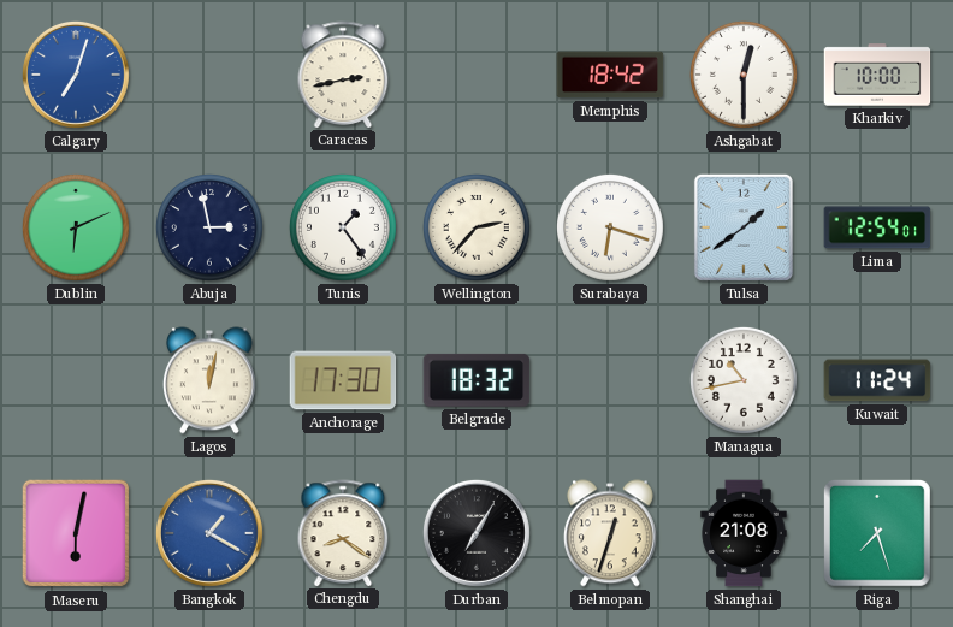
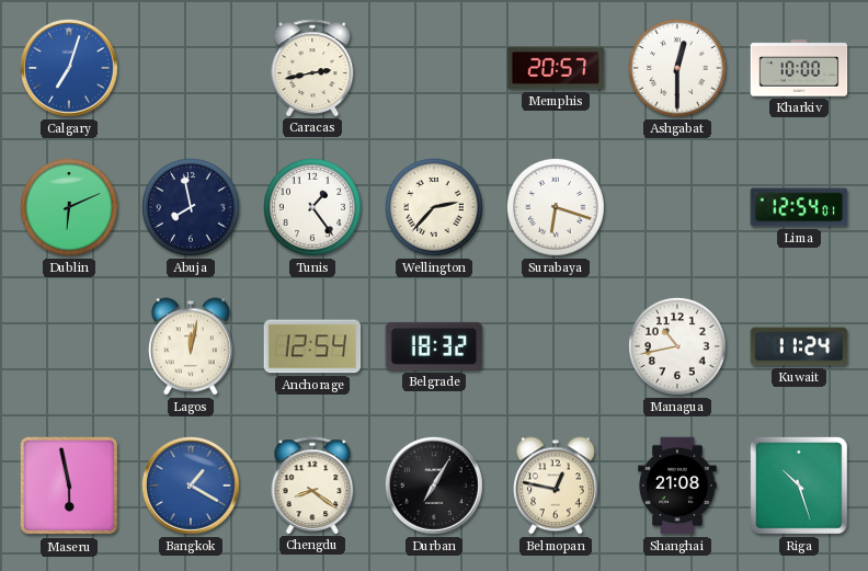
Memphis: 18:42 -> 20:57 (556, 68)
Abuja: 2:58 -> 7:58 (191, 207)
Tulsa: 1:39 -> none (744, 227)
Anchorage: 17:30 -> 12:54 (312, 346)
Maseru: 6:02 -> 5:58 (69, 486)
Belmopan: 12:33 -> 12:47 (556, 486)
Riga: 7:27 -> 10:27 (800, 487)
